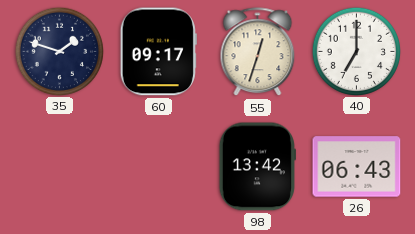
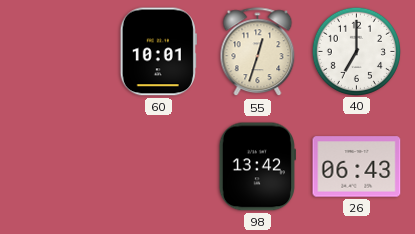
35: 1:48 -> none (59, 51)
60: 09:17 -> 10:01 (158, 52)
